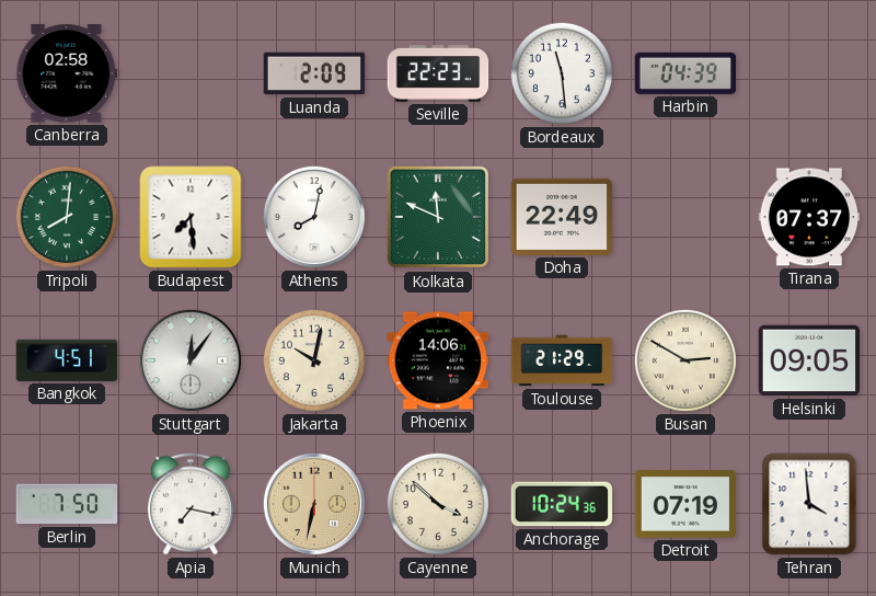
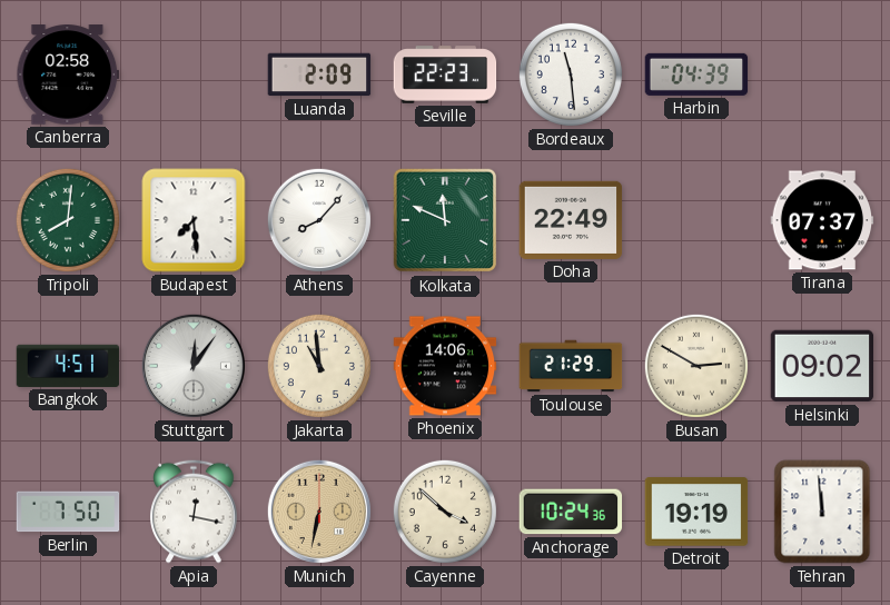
Athens: 8:02 -> 8:07 (319, 220)
Jakarta: 10:02 -> 10:59 (319, 366)
Helsinki: 09:05 -> 09:02 (822, 366)
Apia: 7:17 -> 12:17 (194, 512)
Detroit: 07:19 -> 19:19 (696, 512)
Tehran: 3:59 -> 11:59 (822, 512)
